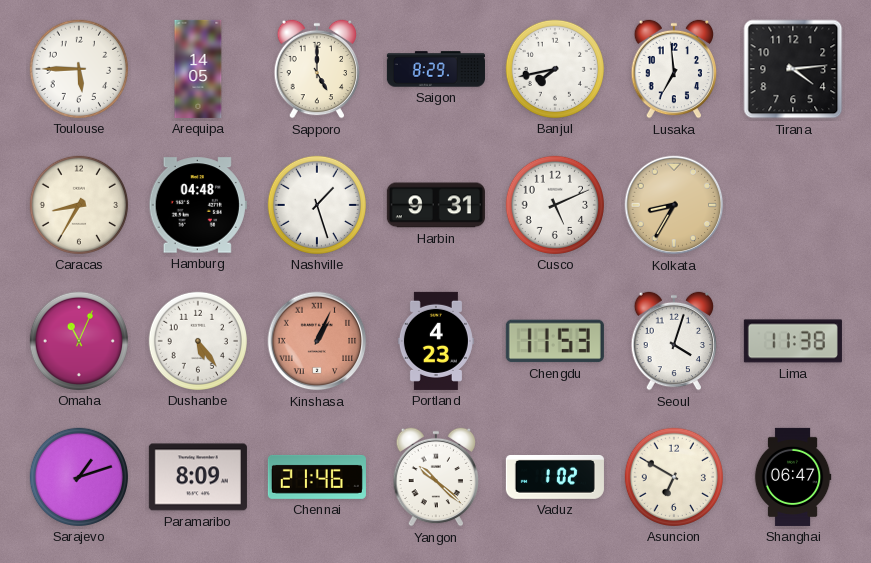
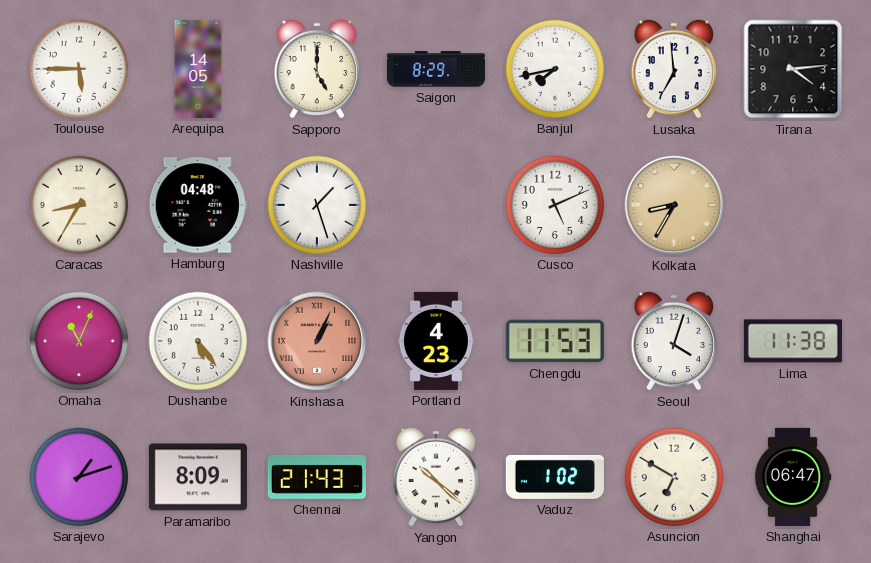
Harbin: 9:31 -> none (436, 205)
Chennai: 21:46 -> 21:43 (317, 477)
